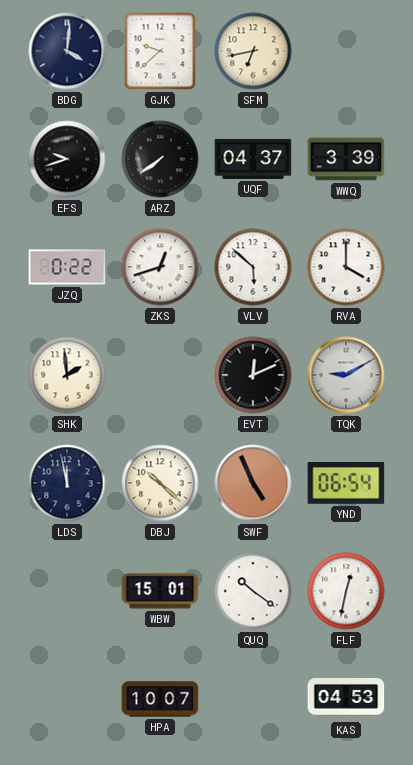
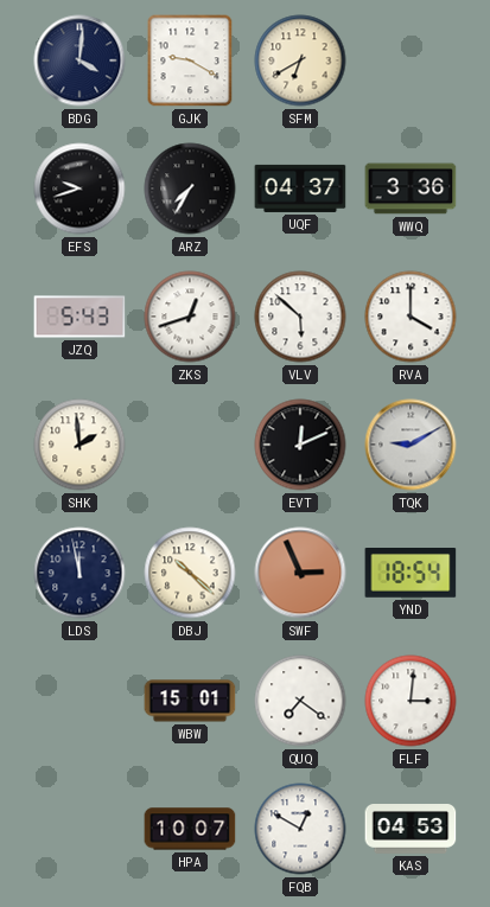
GJK: 9:38 -> 9:20 (190, 60)
SFM: 6:43 -> 6:40 (300, 60)
ARZ: 7:39 -> 7:35 (190, 189)
WWQ: 3:39 -> 3:36 (411, 189)
JZQ: 0:22 -> 5:43 (79, 317)
SWF: 4:56 -> 2:56 (300, 573)
YND: 06:54 -> 18:54 (411, 574)
QUQ: 10:21 -> 7:21 (300, 701)
FLF: 12:32 -> 3:01 (411, 701)
FQB: none -> 12:50 (300, 829)
